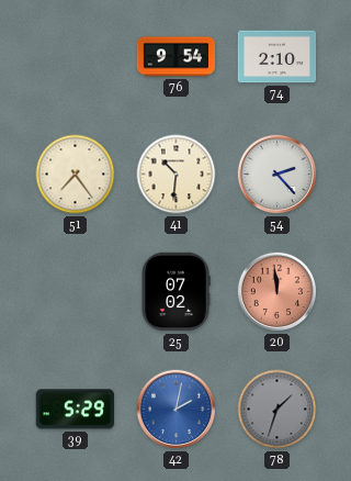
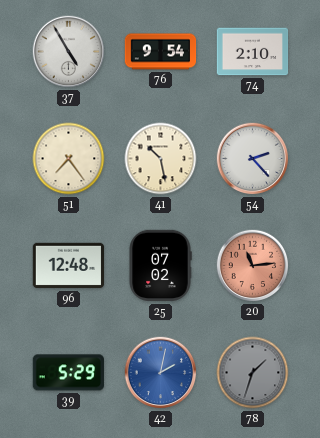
37: none -> 4:55 (69, 52)
41: 10:31 -> 10:28 (161, 159)
96: none -> 12:48 (69, 266)
20: 11:59 -> 11:14 (253, 266)
